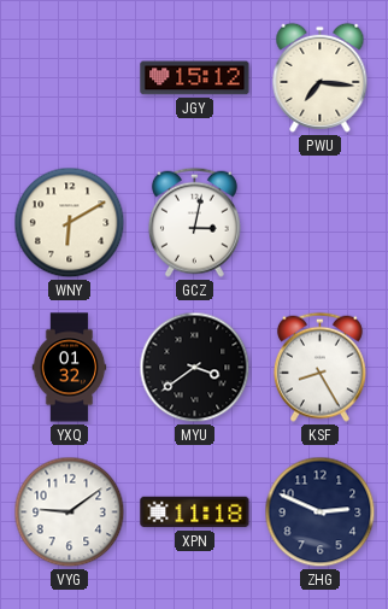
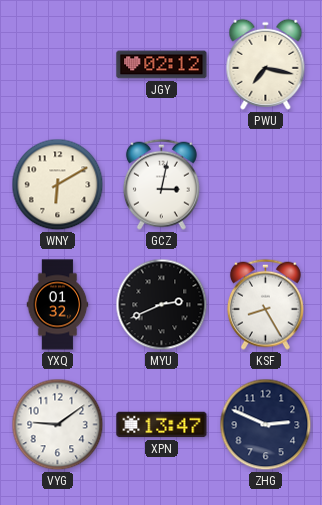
JGY: 15:12 -> 02:12 (162, 65)
PWU: 7:16 -> 7:17 (266, 64)
MYU: 3:39 -> 2:41 (162, 305)
XPN: 11:18 -> 13:47 (162, 425)
